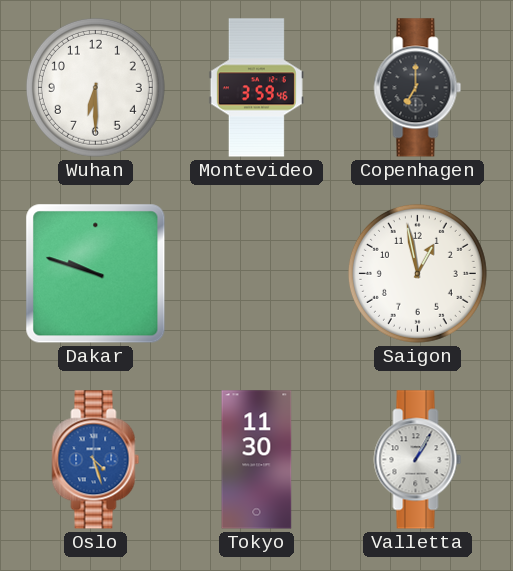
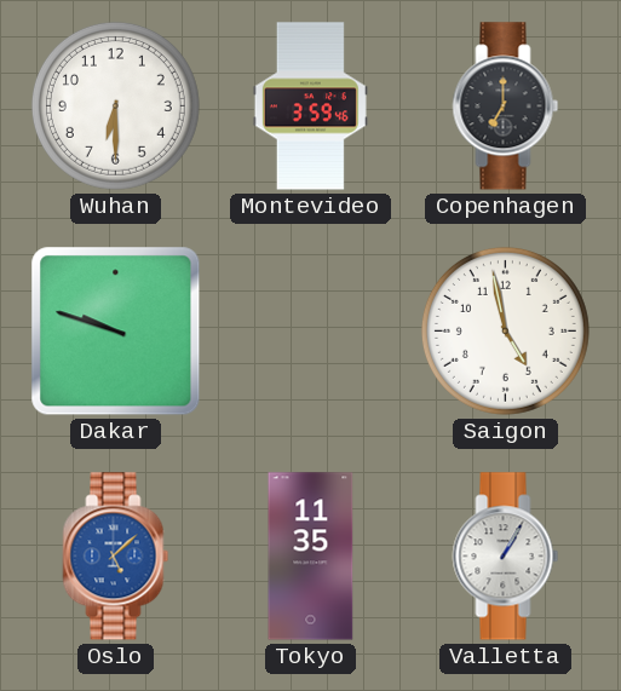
Saigon: 12:58 -> 4:58 (505, 330)
Oslo: 4:27 -> 5:08 (116, 557)
Tokyo: 11:30 -> 11:35 (311, 557)
